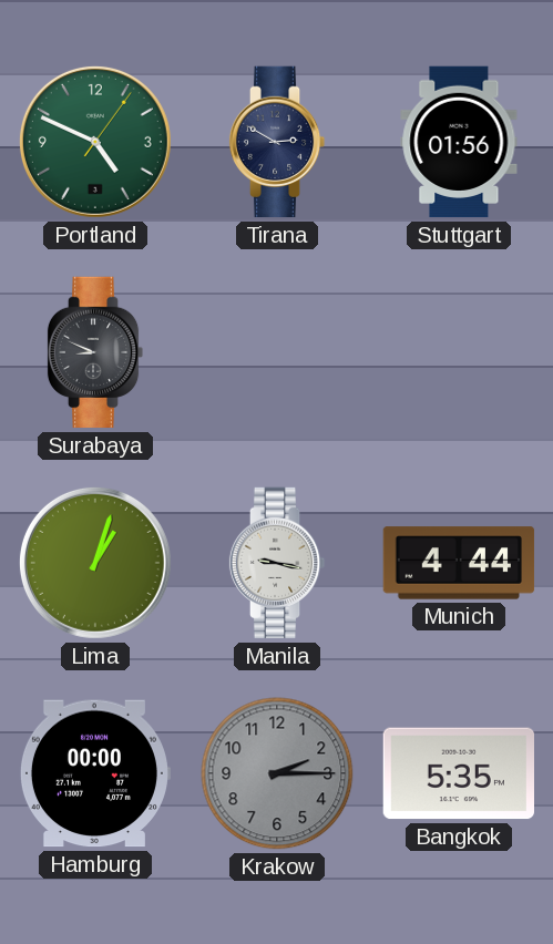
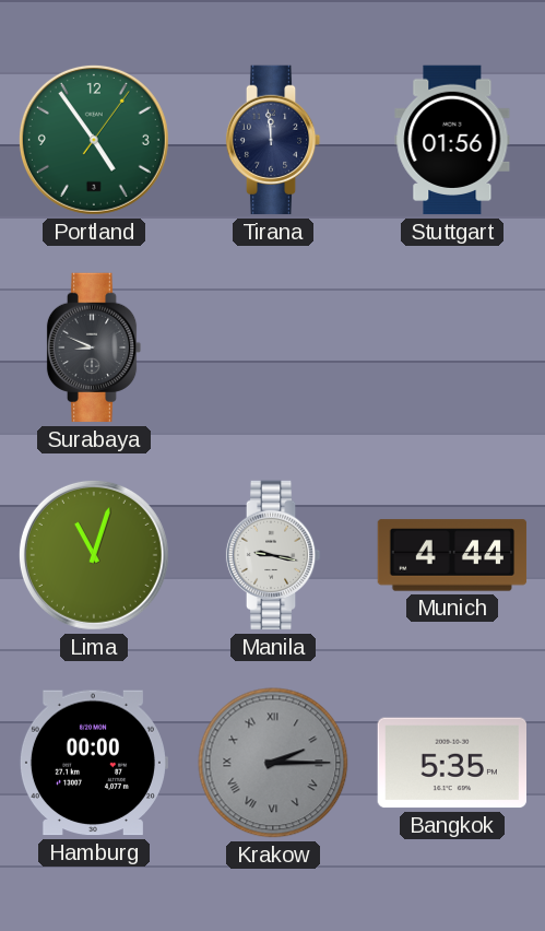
Portland: 4:49 -> 4:54 (94, 140)
Tirana: 2:50 -> 11:59 (273, 140)
Lima: 1:03 -> 11:03 (94, 555)
Krakow numerals: Arabic -> Roman (273, 763)
